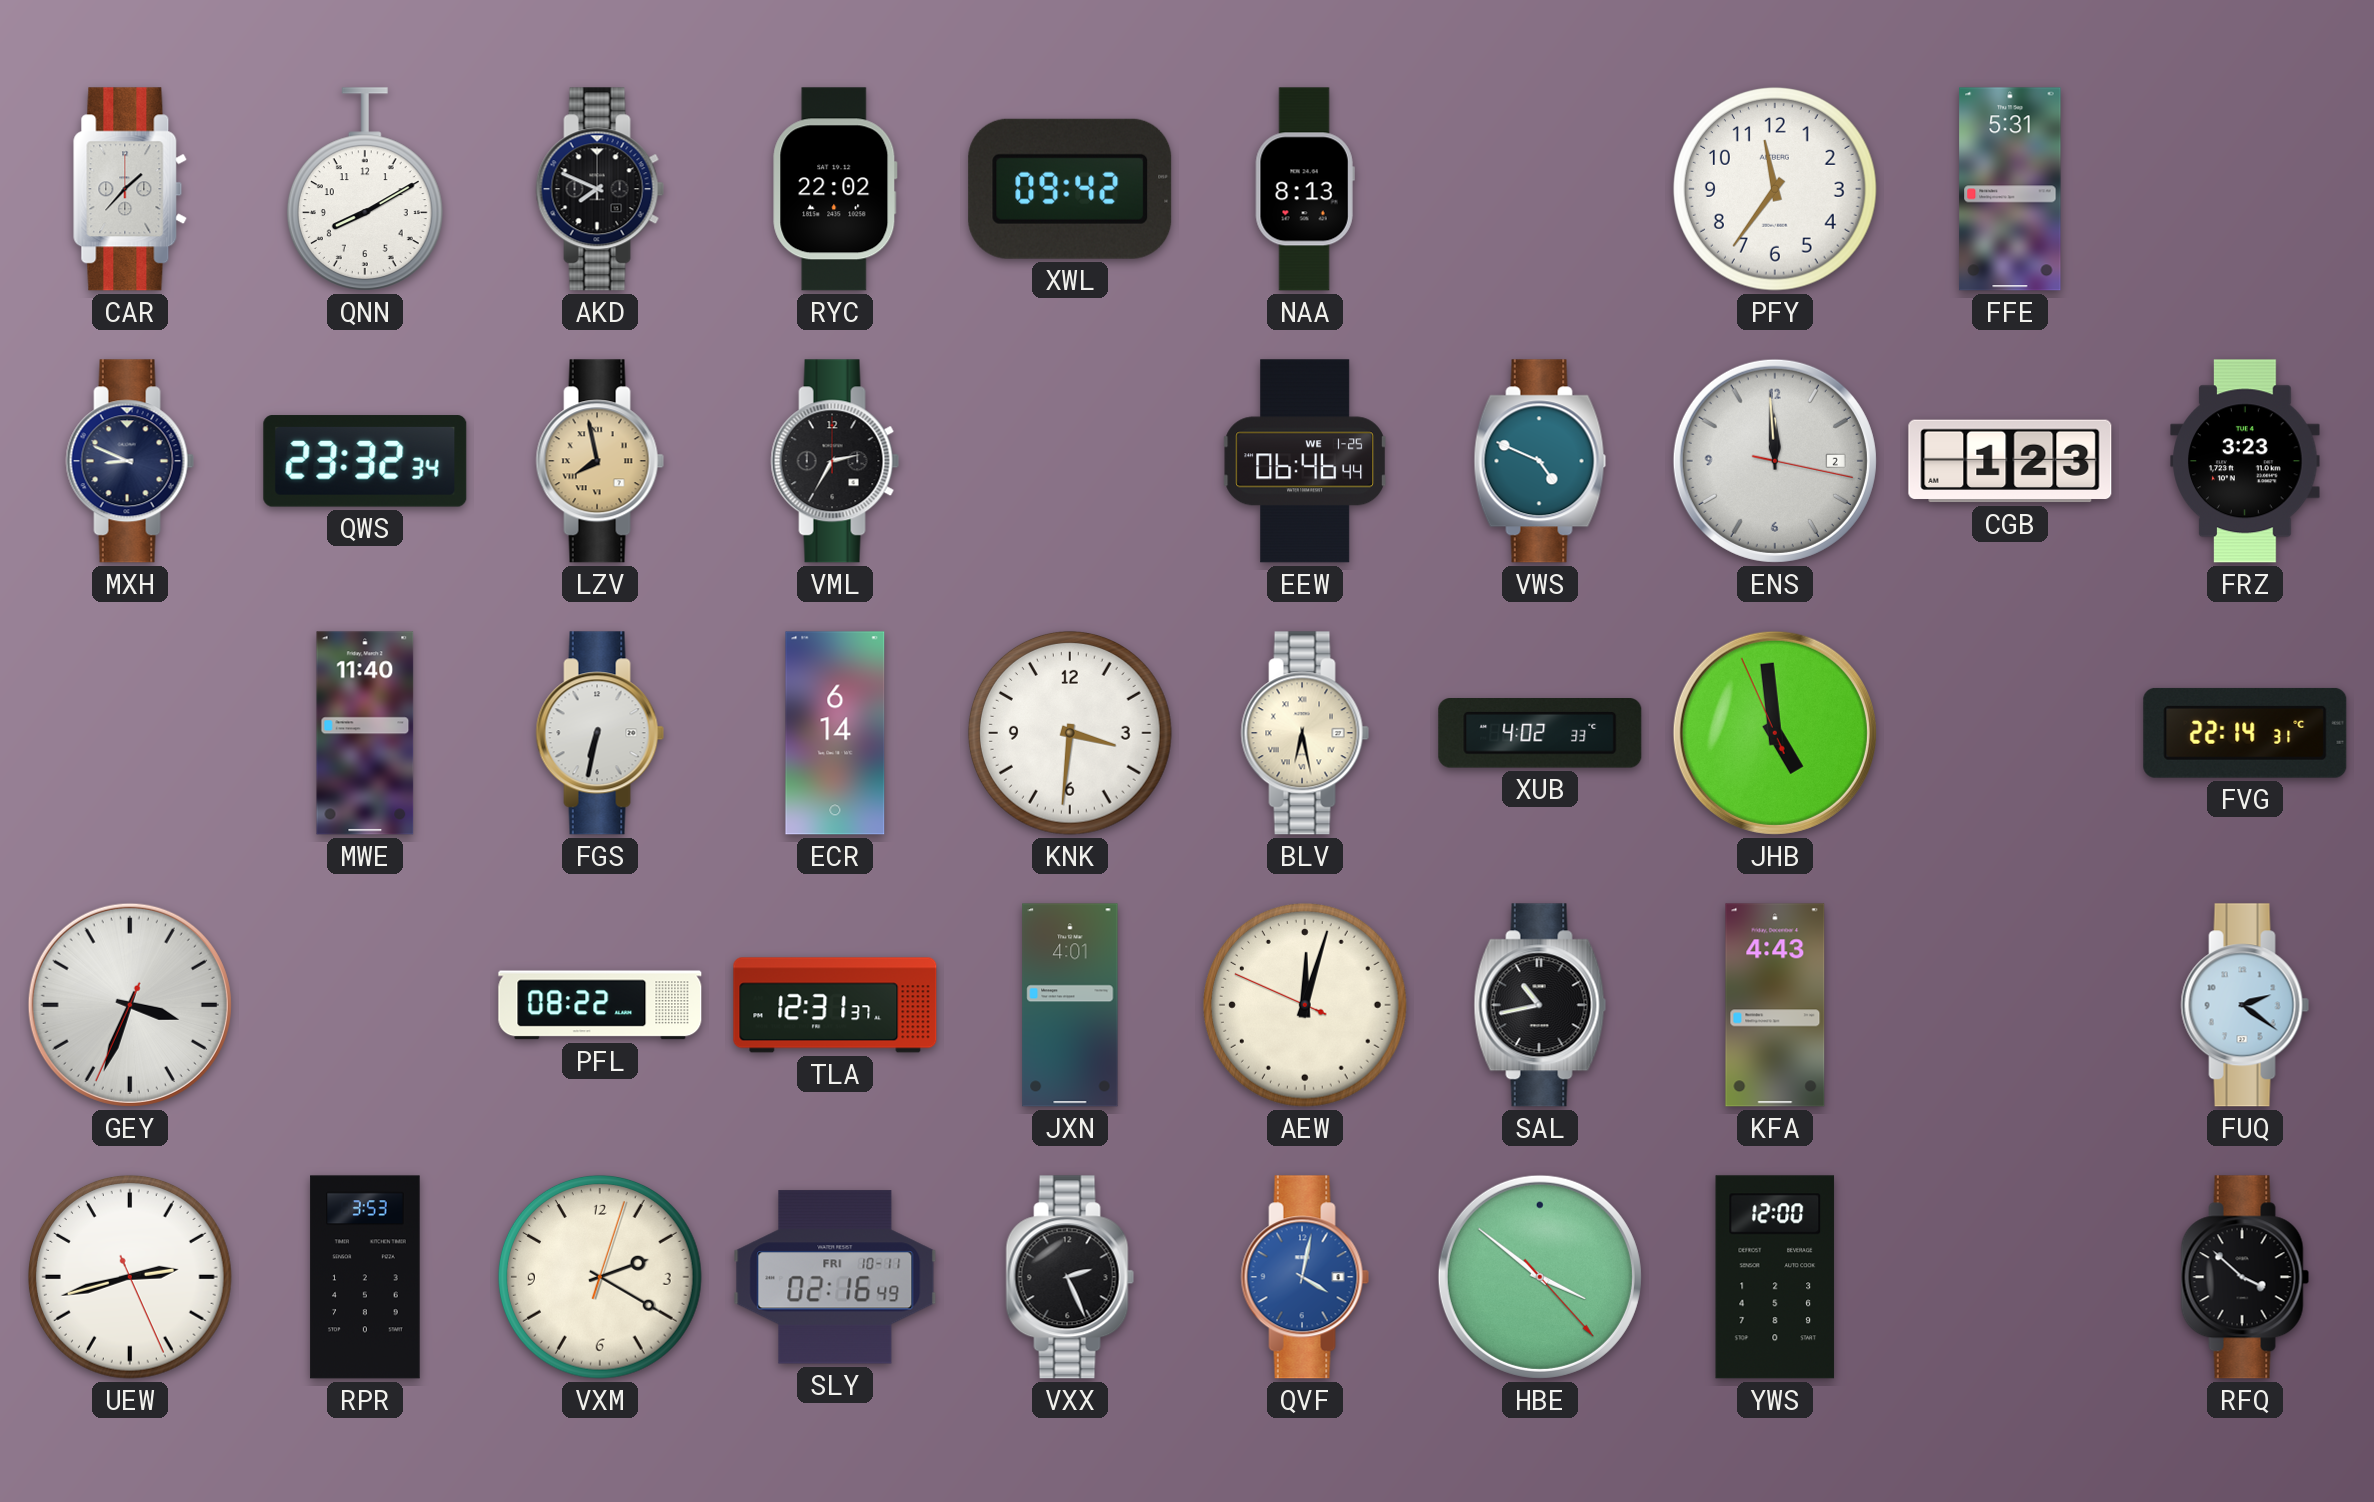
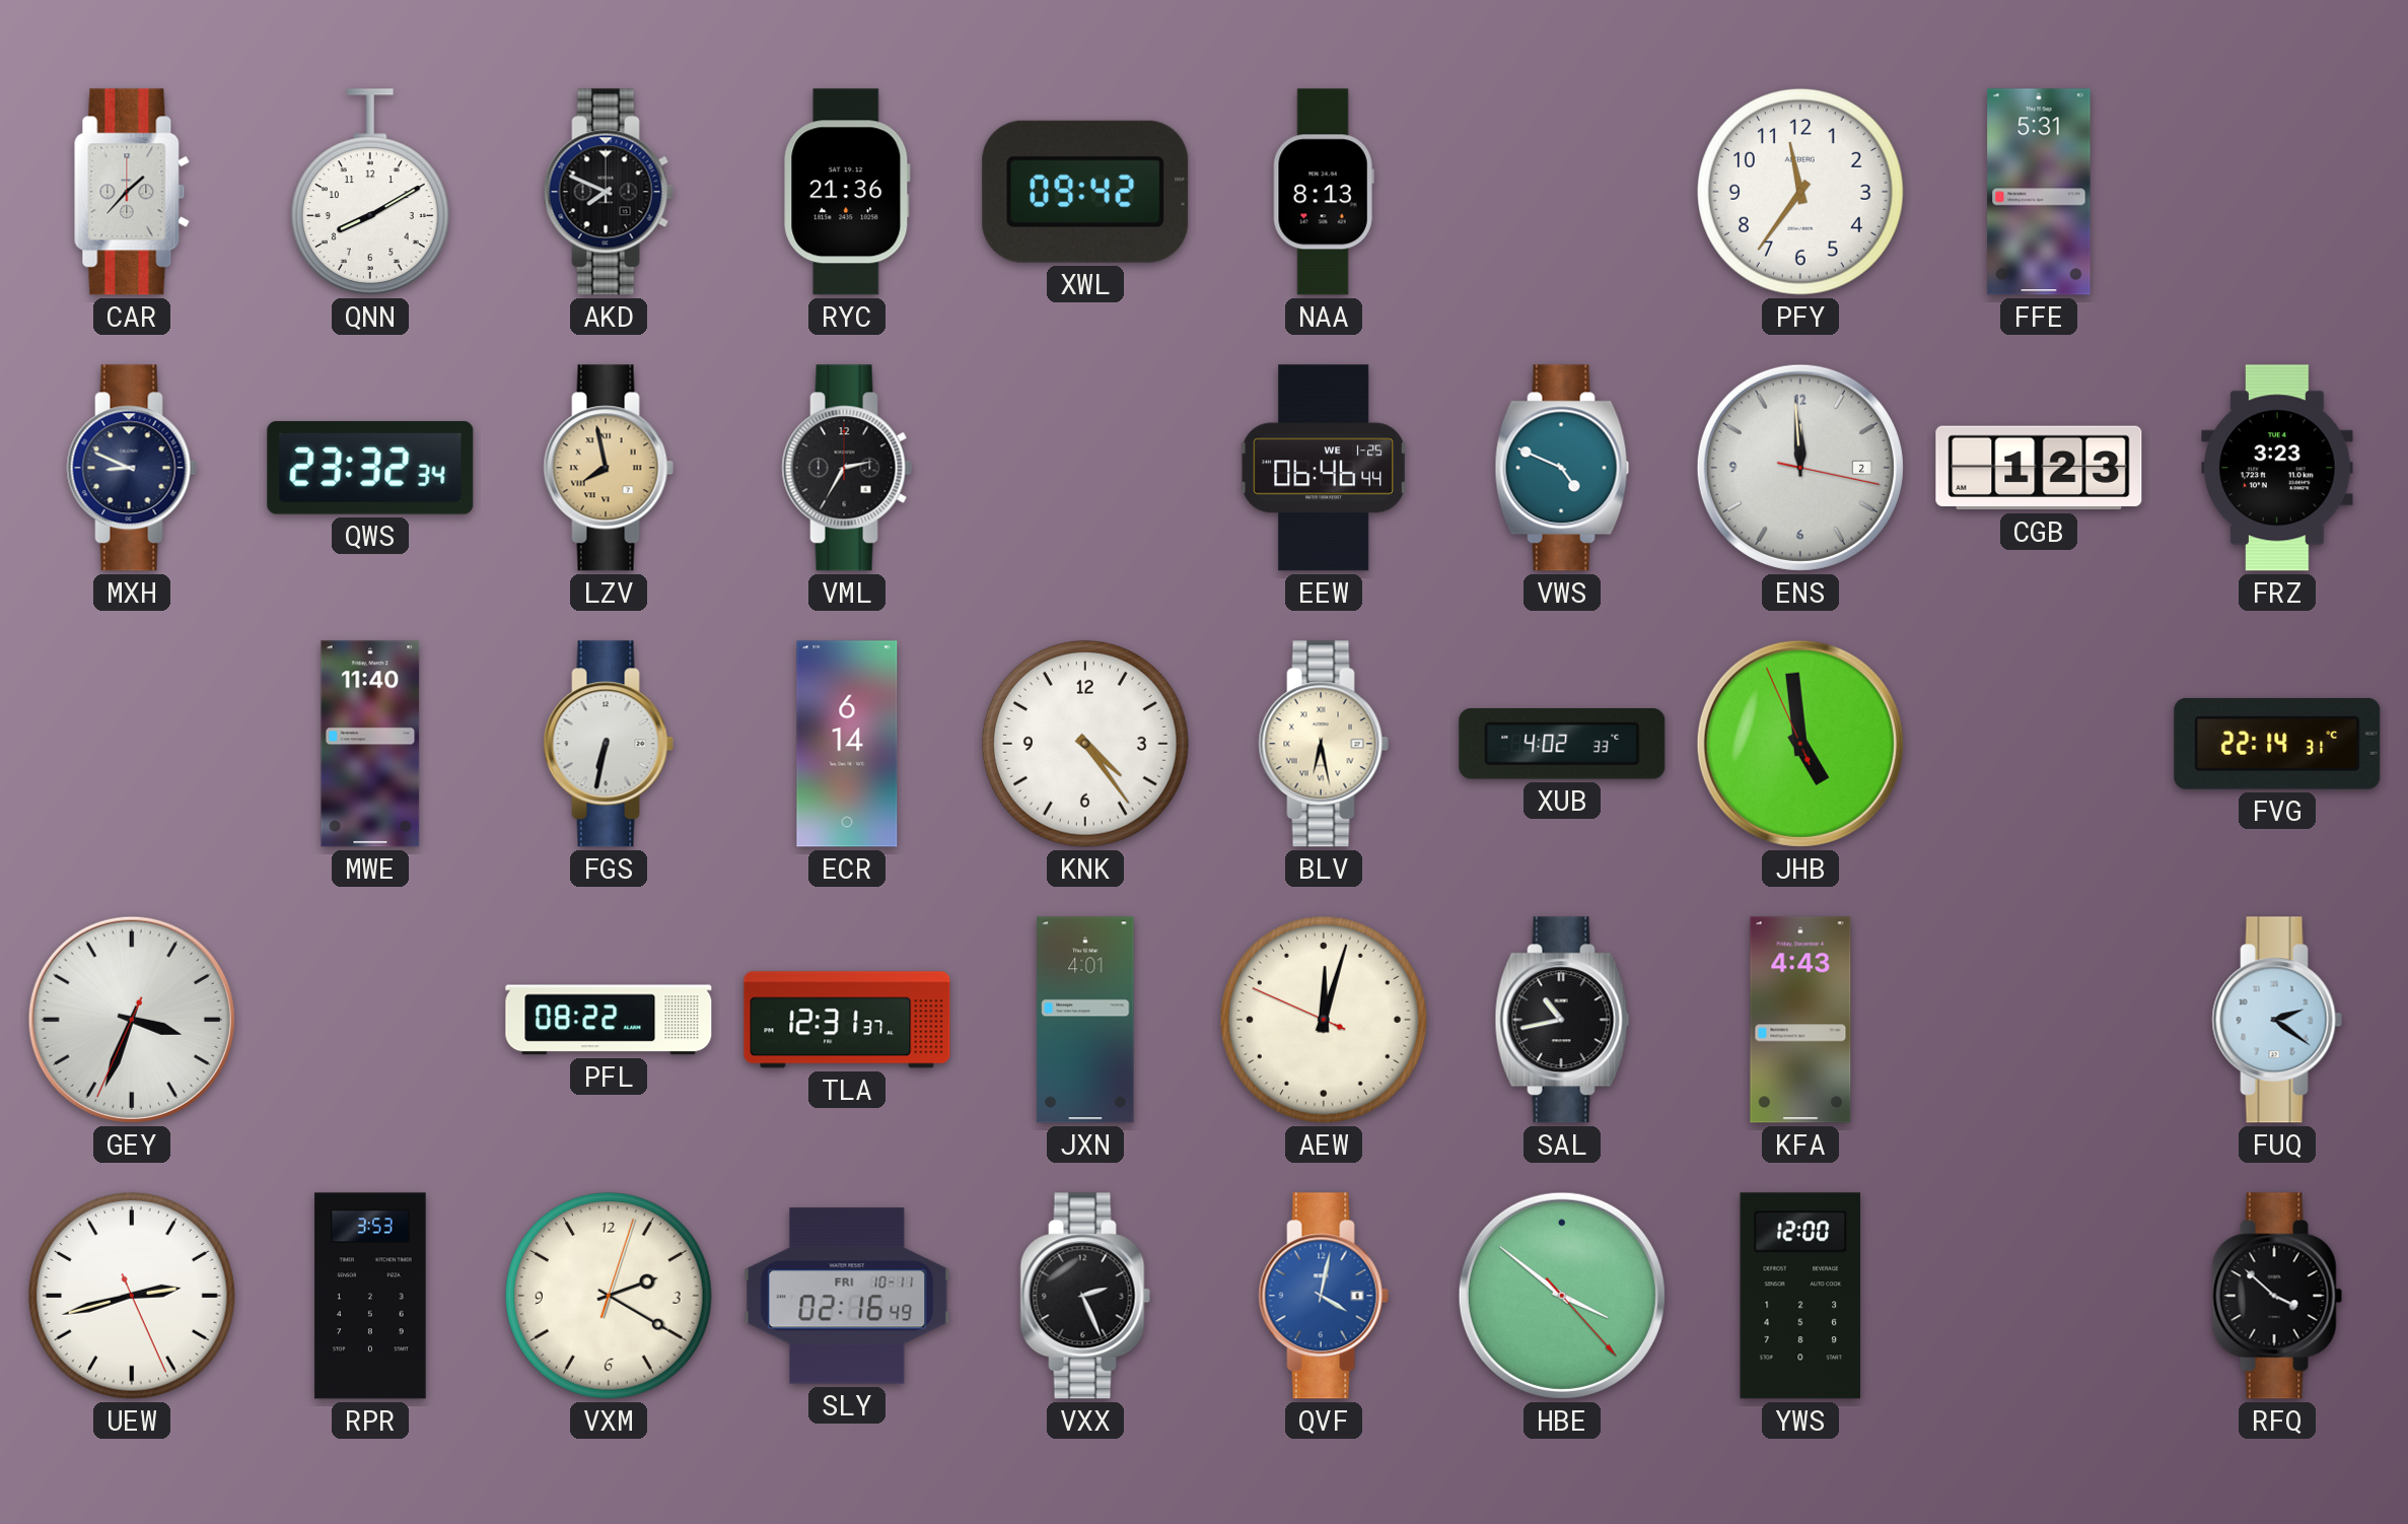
RYC: 22:02 -> 21:36 (847, 192)
KNK: 3:31 -> 4:24 (1085, 744)
